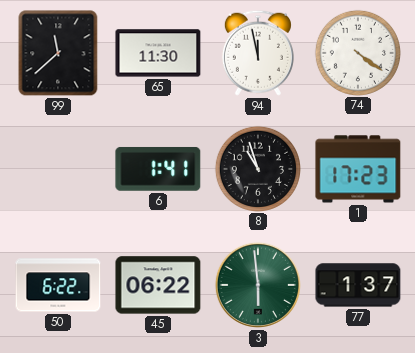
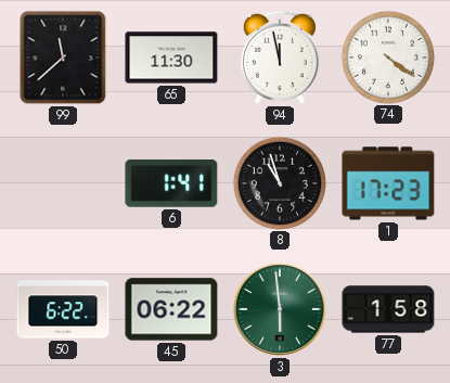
77: 1:37 -> 1:58 (388, 309)
